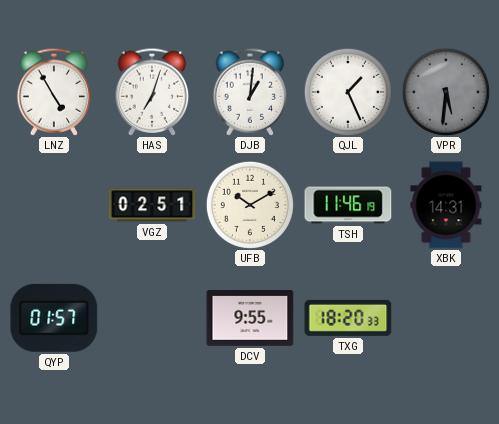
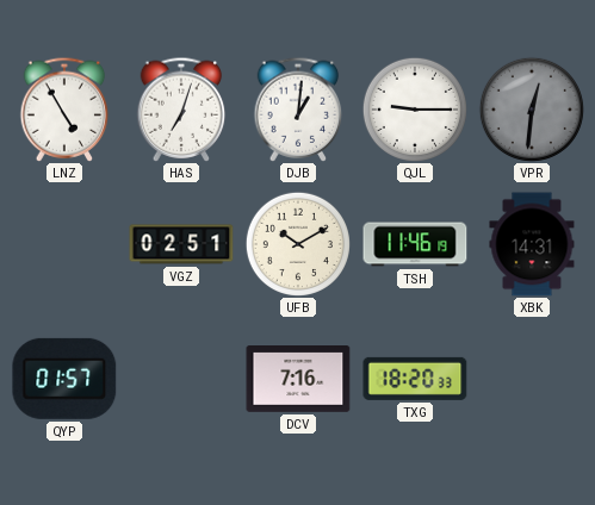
QJL: 1:26 -> 9:15 (415, 110)
VPR: 5:31 -> 12:31 (532, 110)
DCV: 9:55 -> 7:16 (298, 380)
